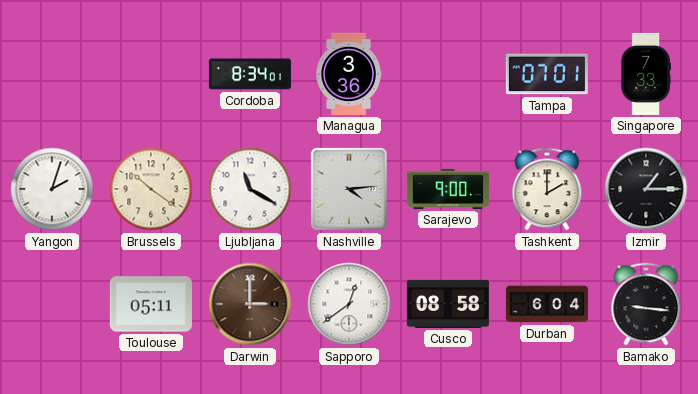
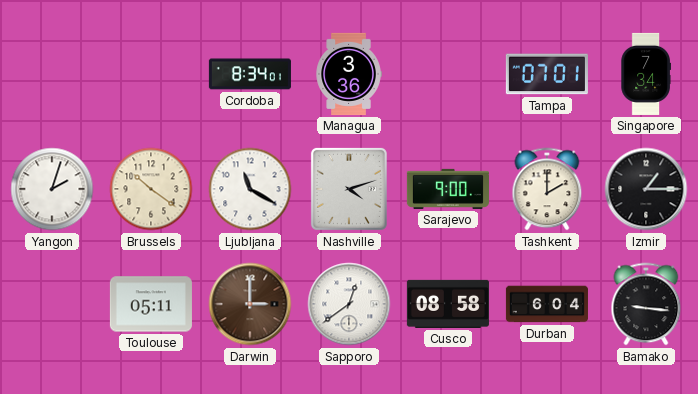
Singapore: 7:33 -> 7:34 (646, 74)
Nashville: 4:14 -> 4:12 (349, 189)
